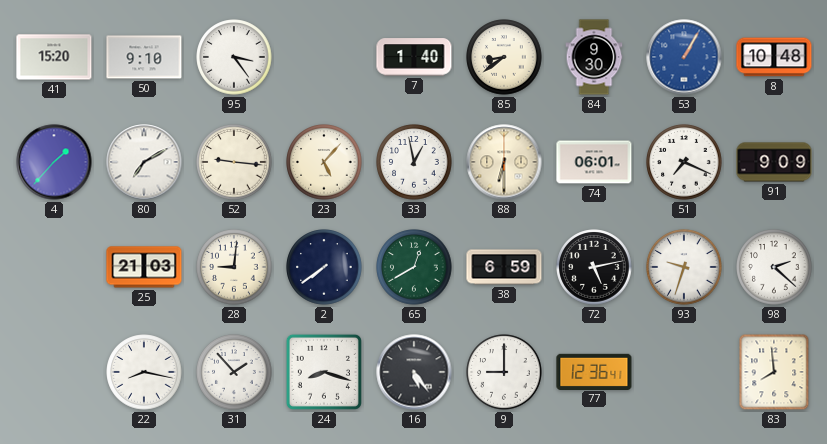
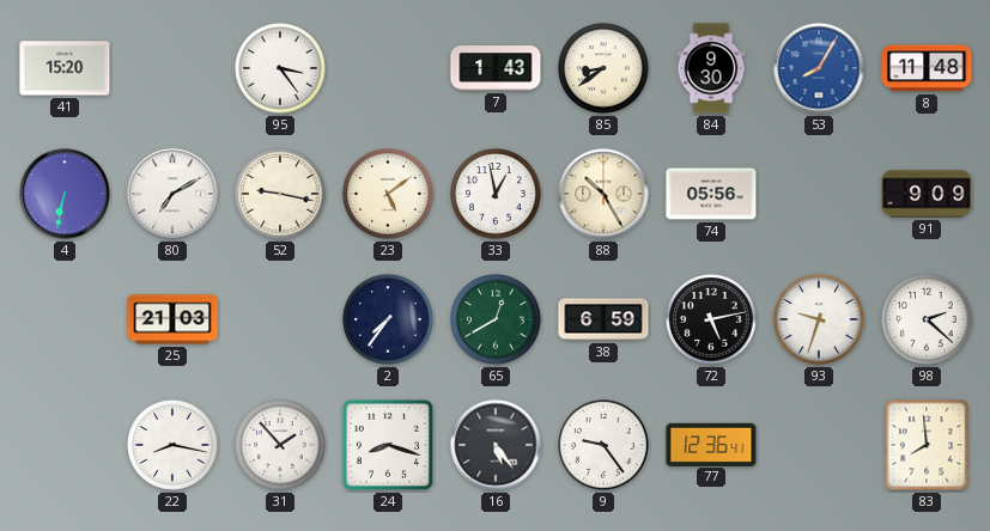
50: 9:10 -> none (144, 57)
7: 1:40 -> 1:43 (496, 68)
53: 1:05 -> 8:05 (819, 68)
8: 10:48 -> 11:48 (927, 68)
4: 1:37 -> 6:32 (65, 194)
52: 9:16 -> 9:17 (280, 194)
23: 5:07 -> 5:09 (388, 194)
88: 6:30 -> 10:25 (603, 194)
74: 06:01 -> 05:56 (711, 194)
51: 7:19 -> none (684, 162)
28: 9:01 -> none (234, 267)
2: 7:39 -> 7:36 (388, 319)
9: 9:00 -> 9:24 (603, 445)
